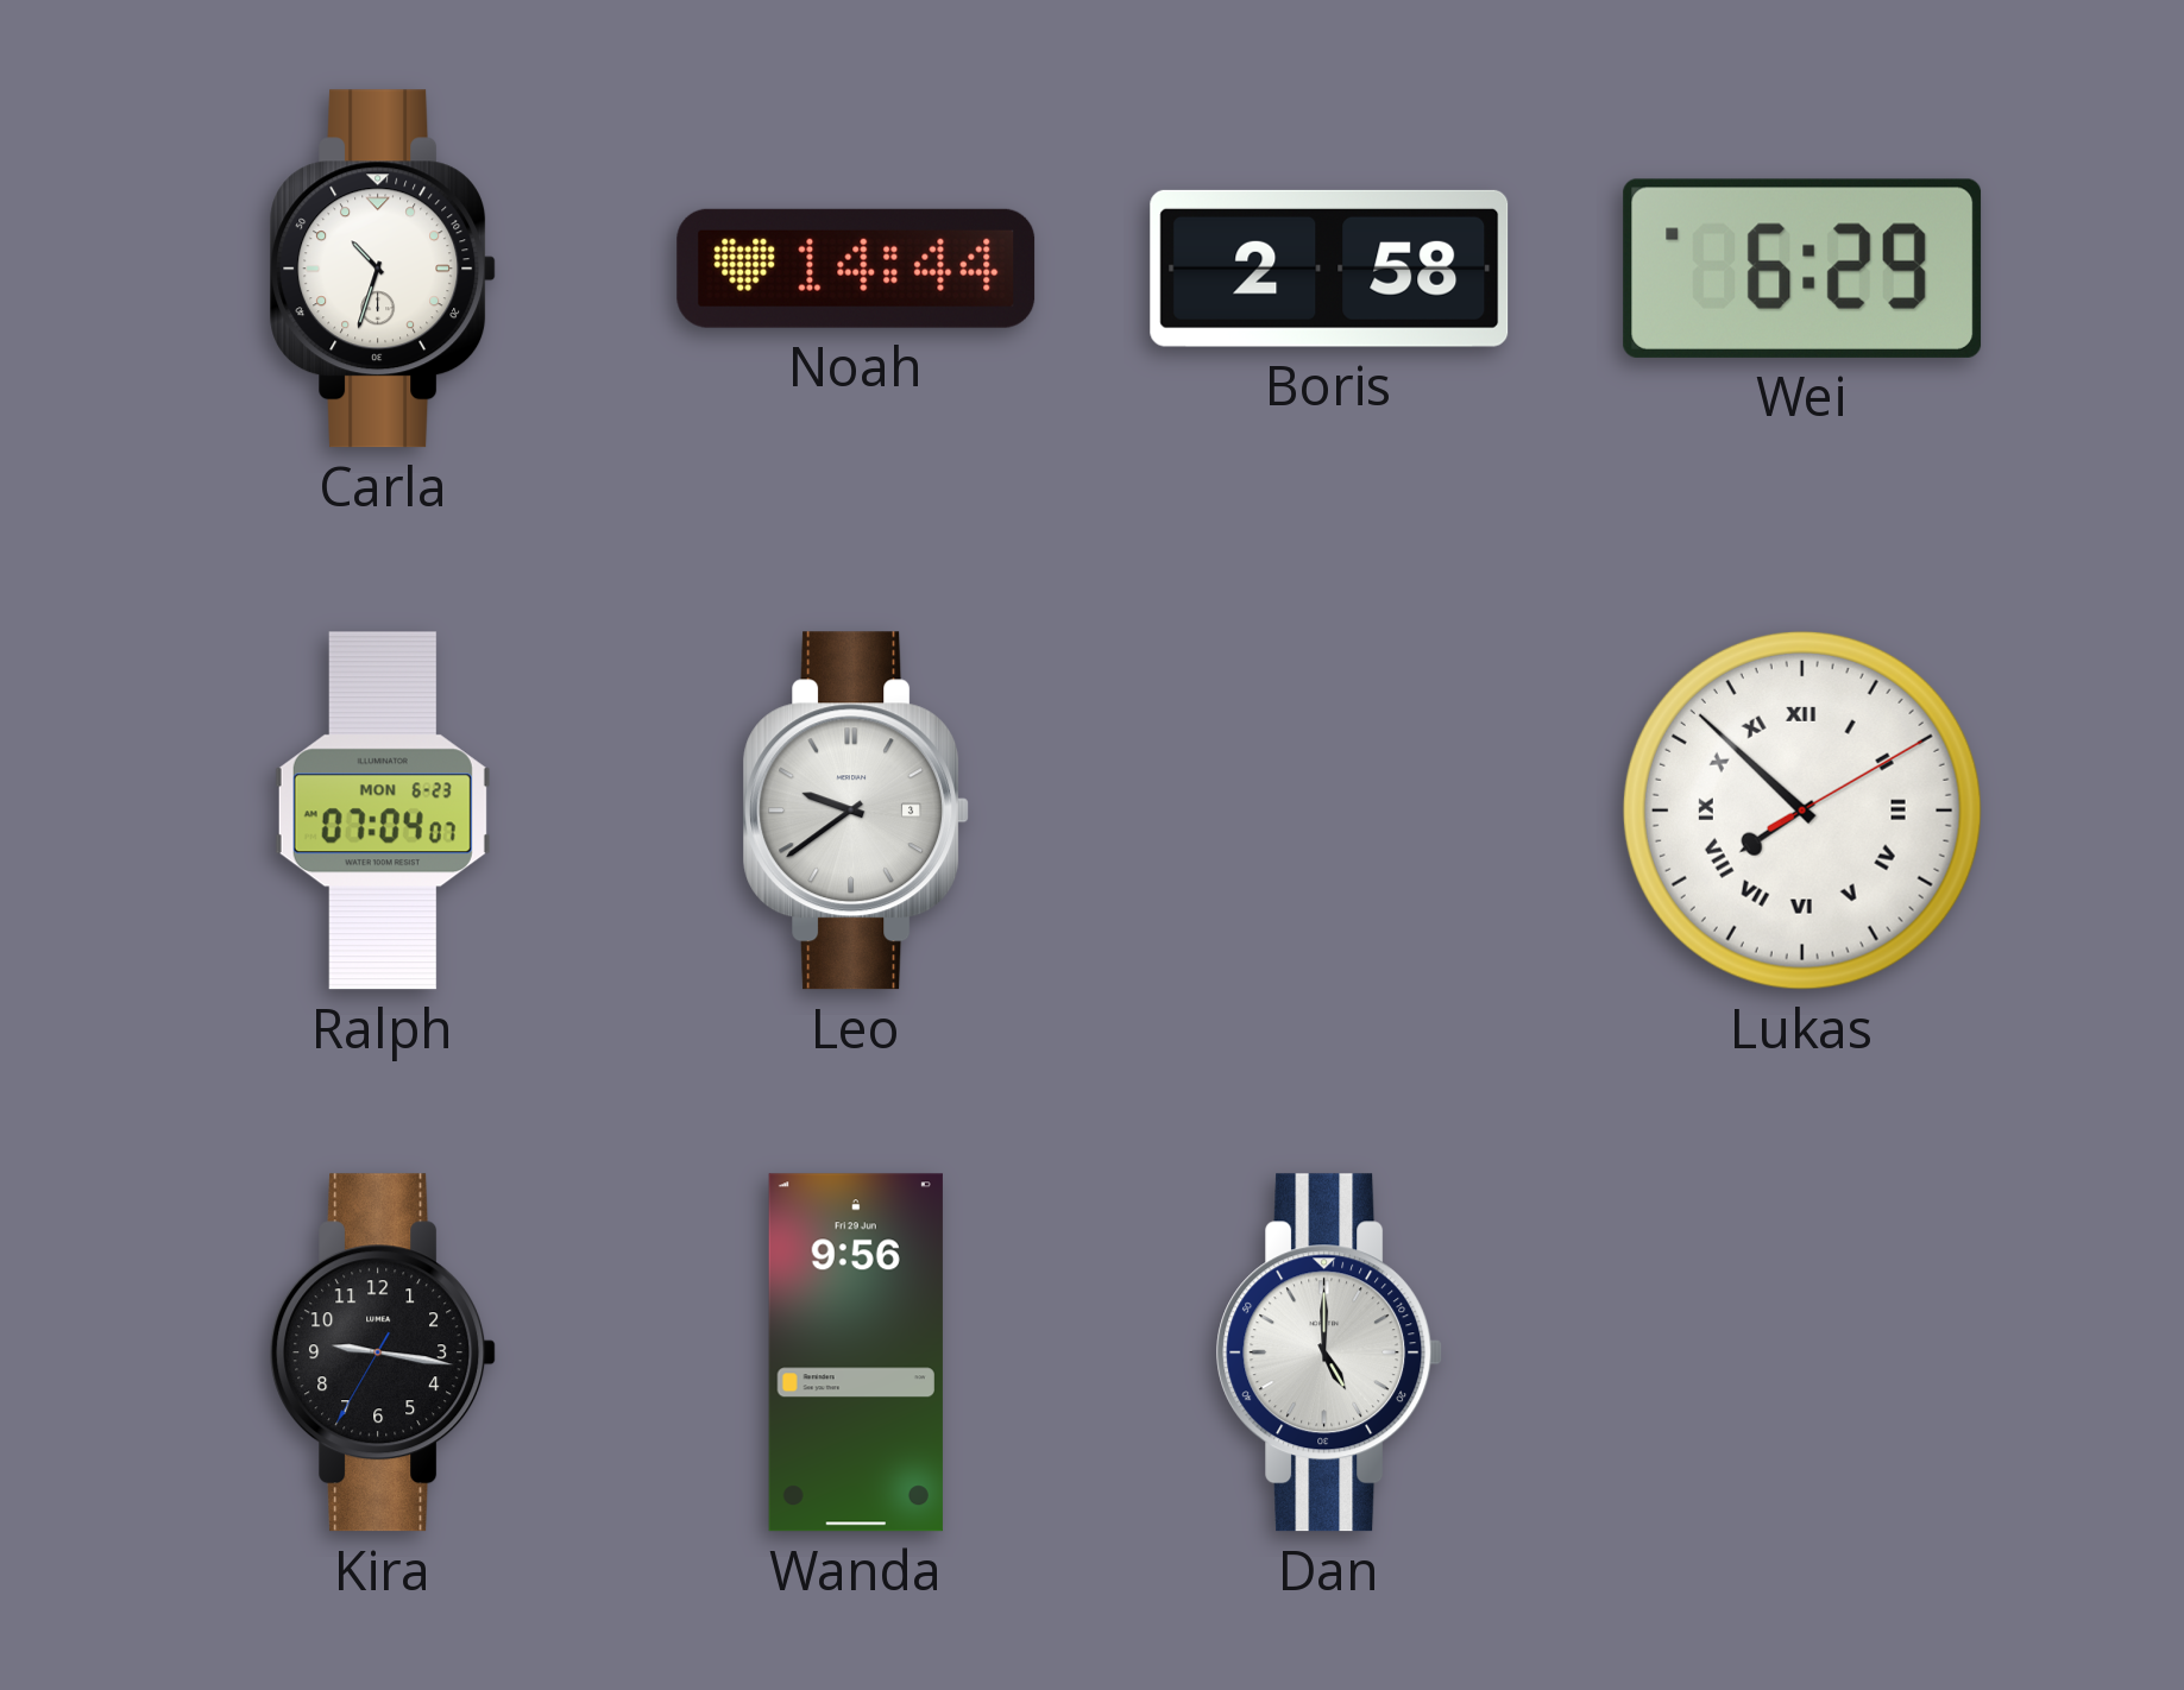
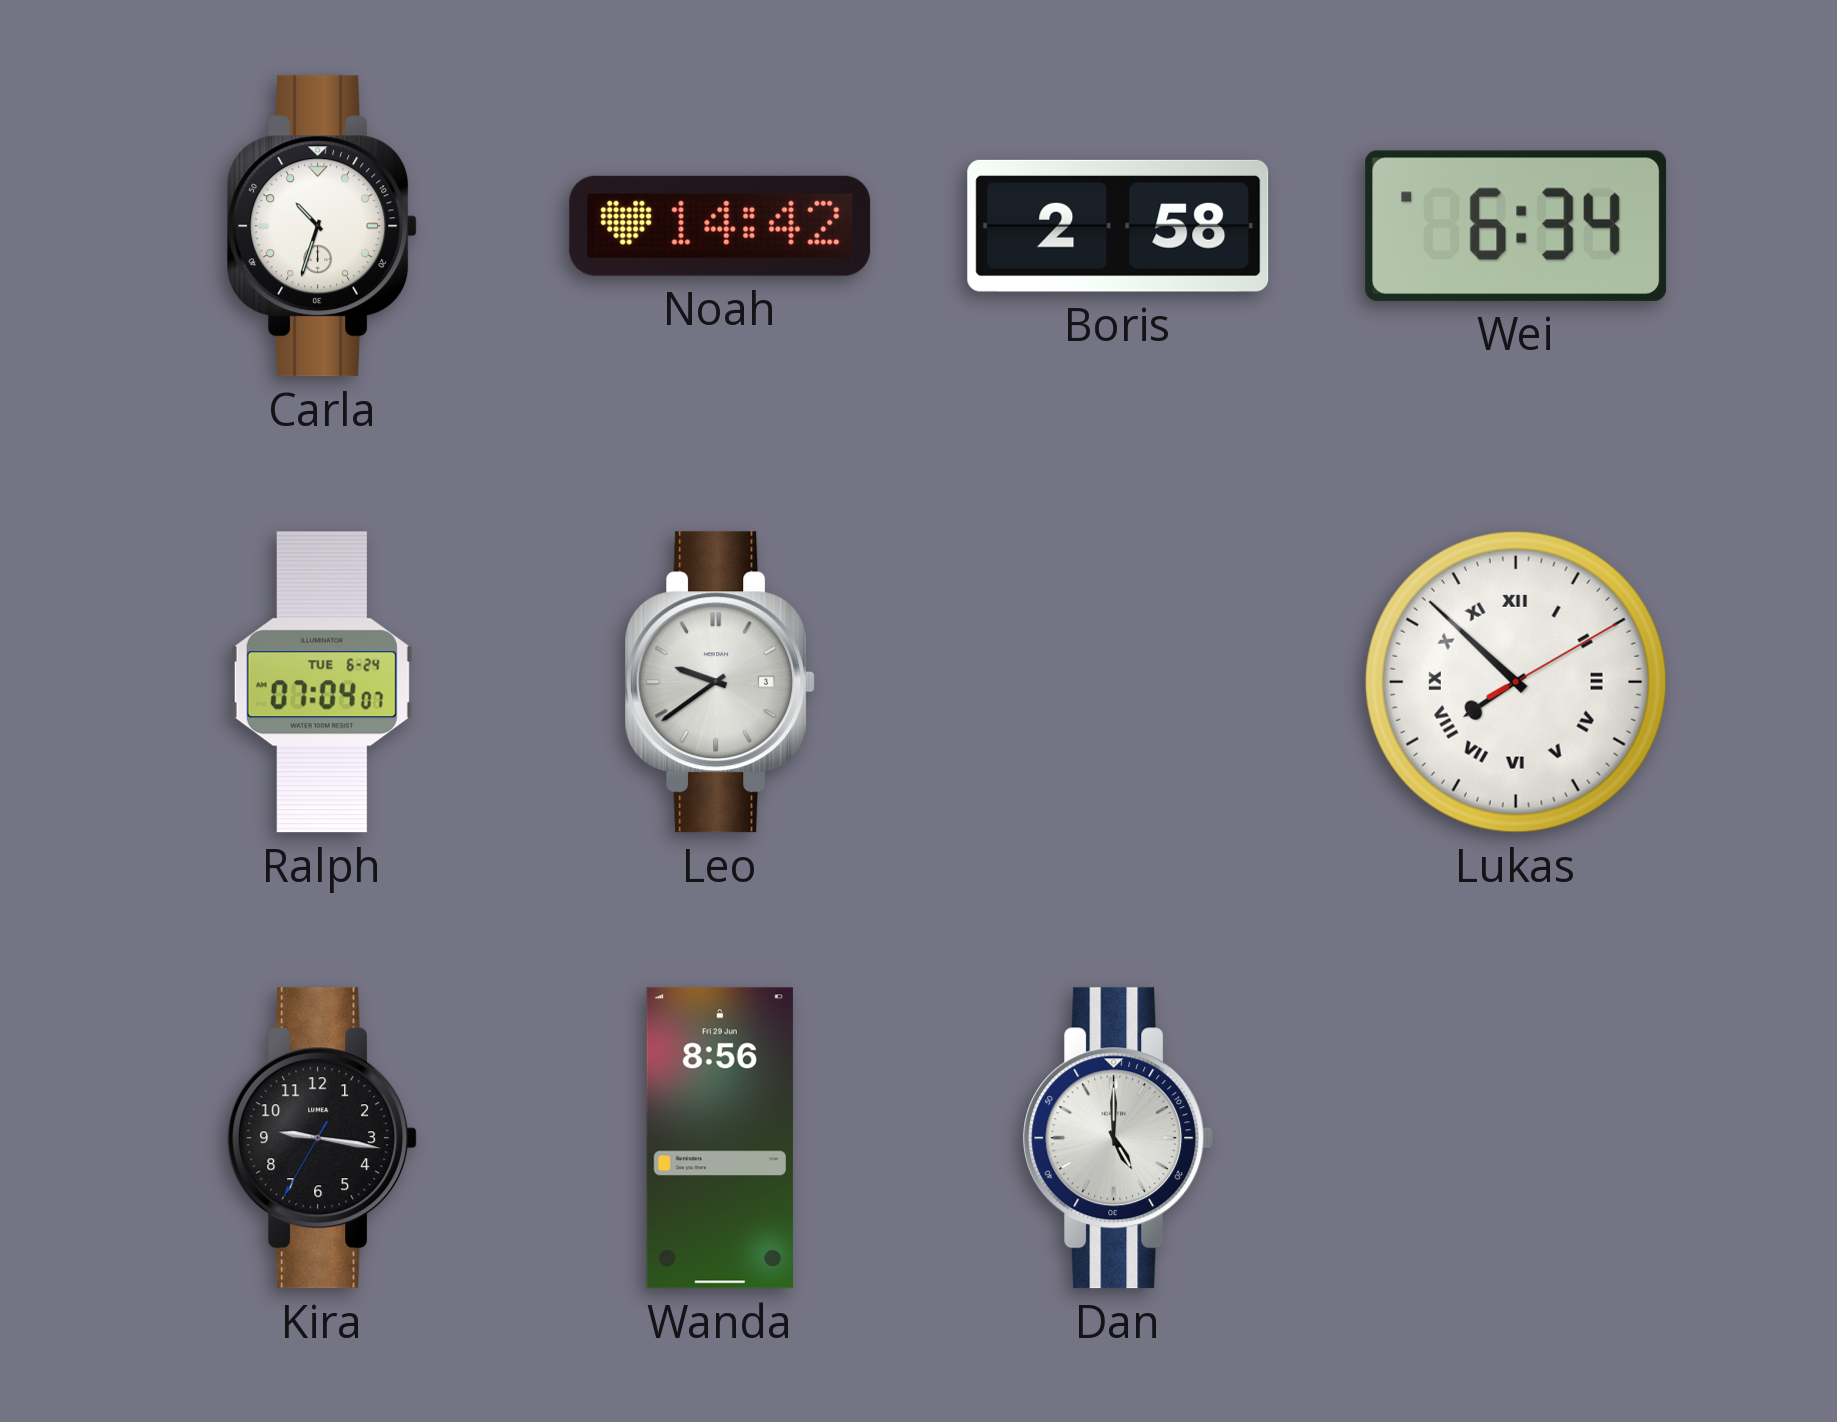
Noah: 14:44 -> 14:42 (720, 226)
Wei: 6:29 -> 6:34 (1516, 226)
Ralph date: MON 6-23 -> TUE 6-24 (322, 682)
Wanda: 9:56 -> 8:56 (720, 1138)
